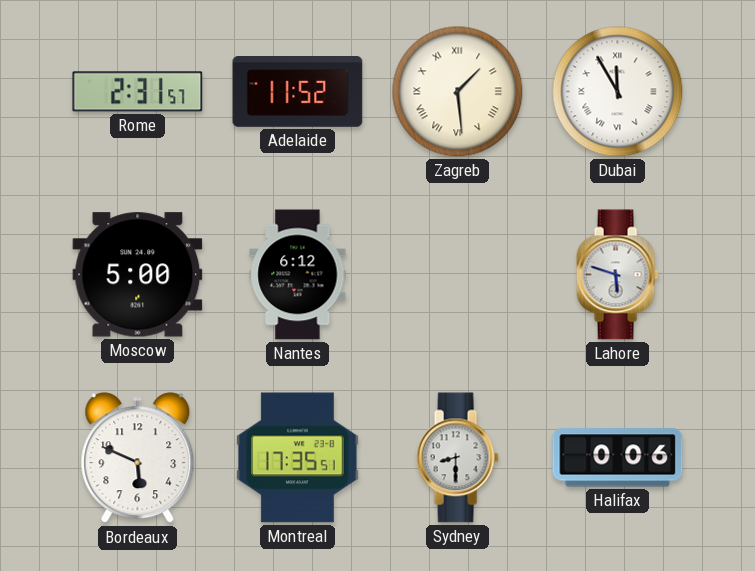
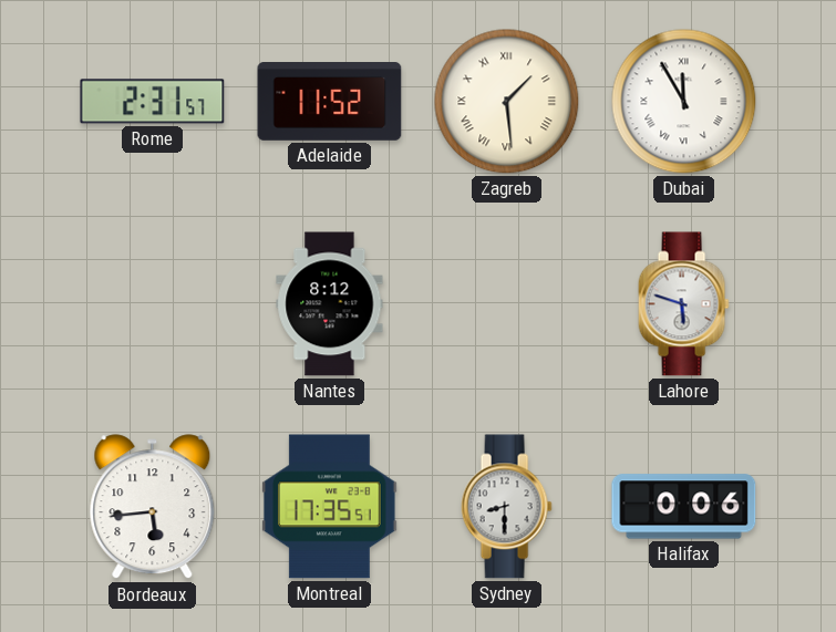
Moscow: 5:00 -> none (138, 275)
Nantes: 6:12 -> 8:12 (330, 304)
Bordeaux: 5:49 -> 5:44 (153, 507)
